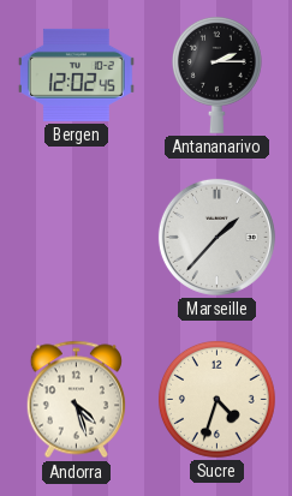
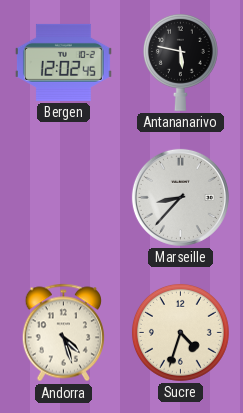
Antananarivo: 2:15 -> 5:47 (180, 62)
Marseille: 1:37 -> 8:37 (180, 197)
